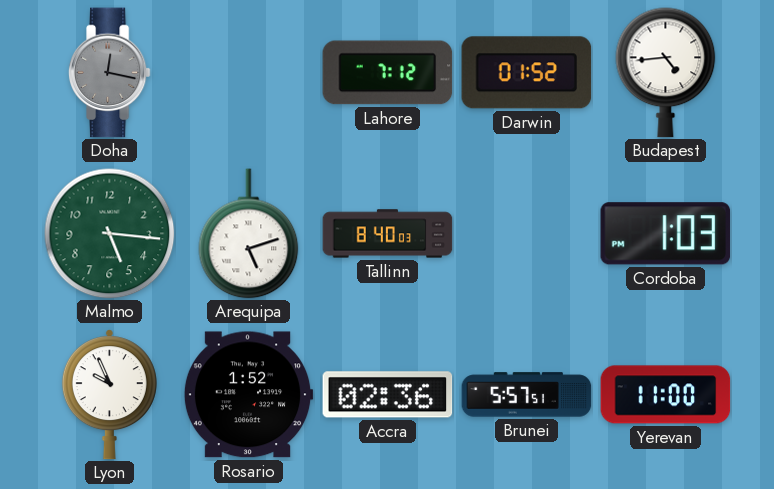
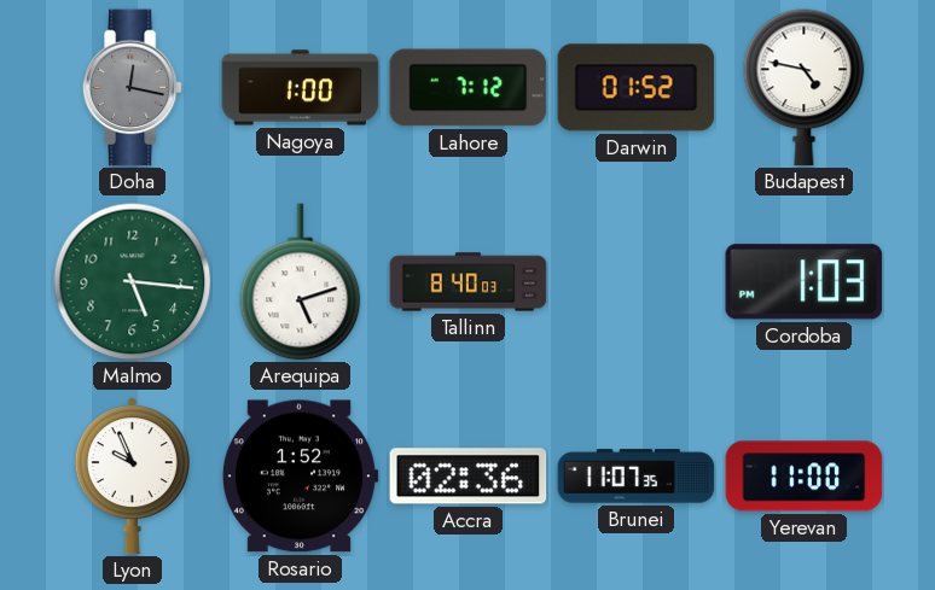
Nagoya: none -> 1:00 (301, 88)
Budapest: 4:44 -> 4:47 (805, 88)
Brunei: 5:57 -> 11:07 (637, 477)
